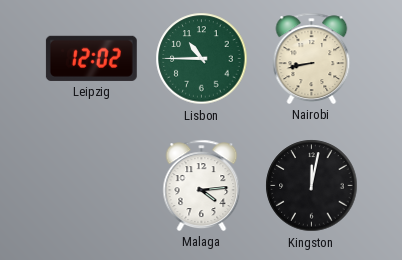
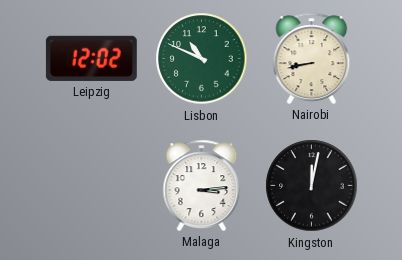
Lisbon: 10:45 -> 10:49 (202, 59)
Malaga: 4:14 -> 3:14 (202, 185)
